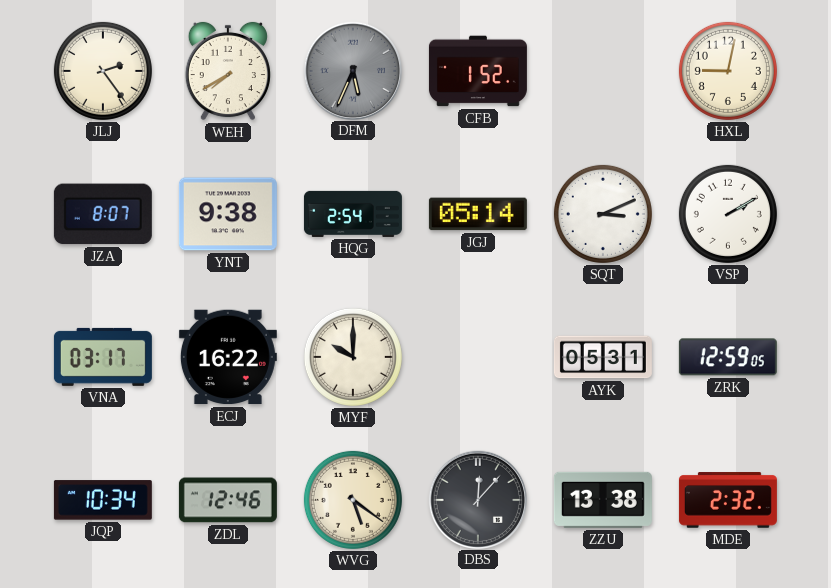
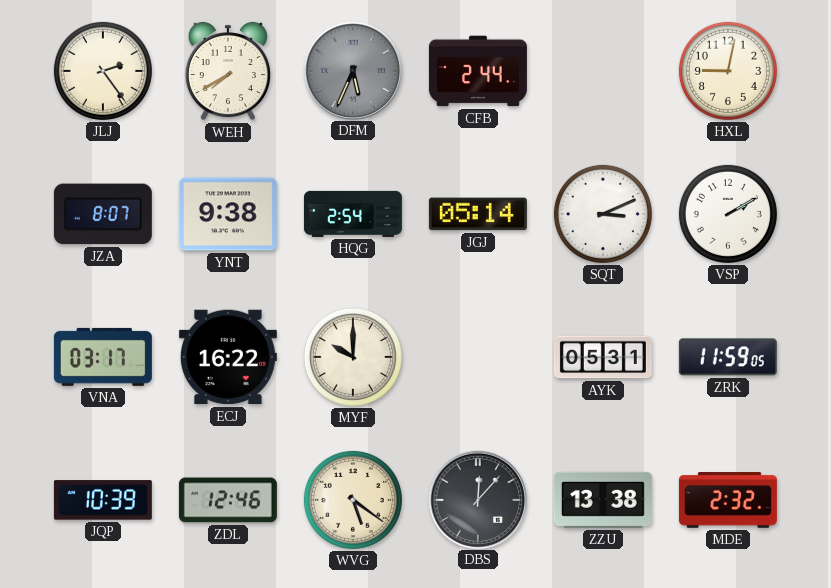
CFB: 1:52 -> 2:44 (478, 71)
ZRK: 12:59 -> 11:59 (728, 357)
JQP: 10:34 -> 10:39 (103, 500)
